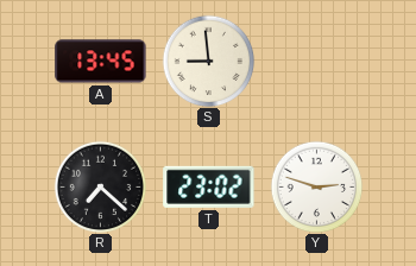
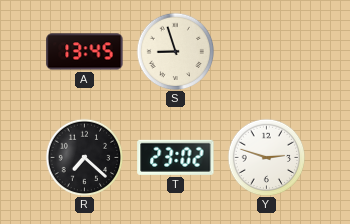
S: 8:59 -> 8:57 (175, 51)
